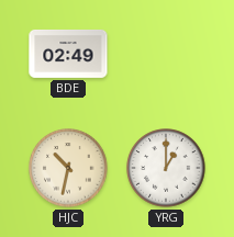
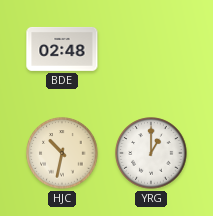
BDE: 02:49 -> 02:48 (62, 49)
